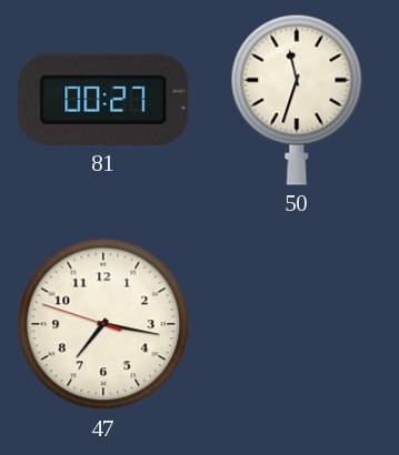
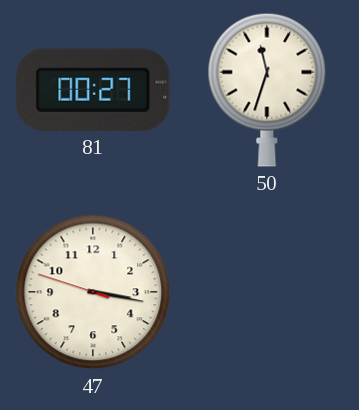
47: 7:16 -> 3:16 (93, 292)
